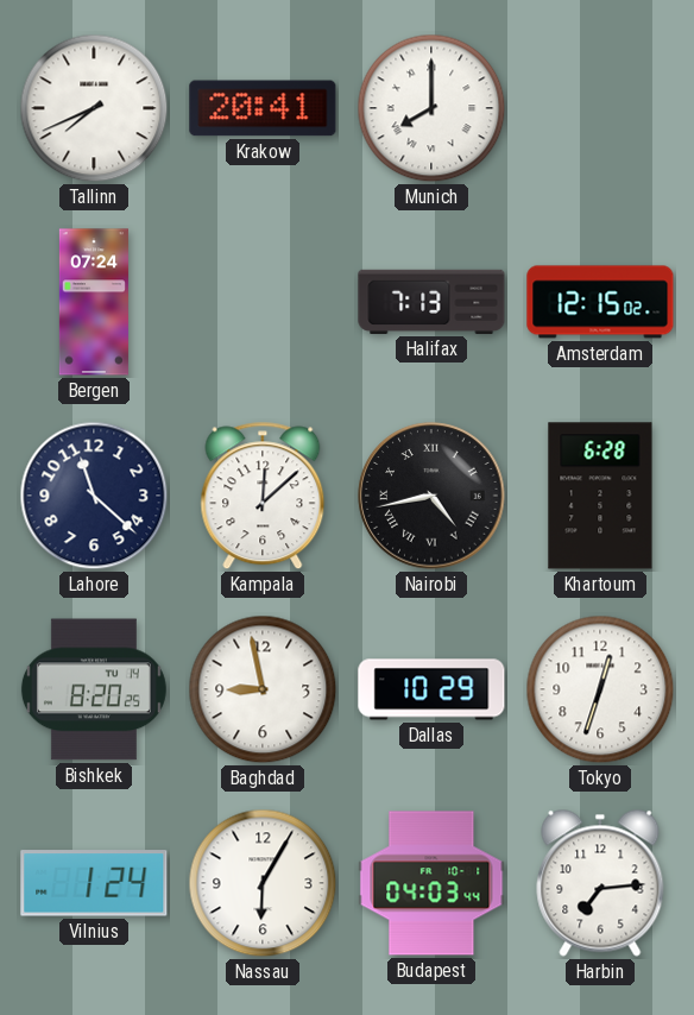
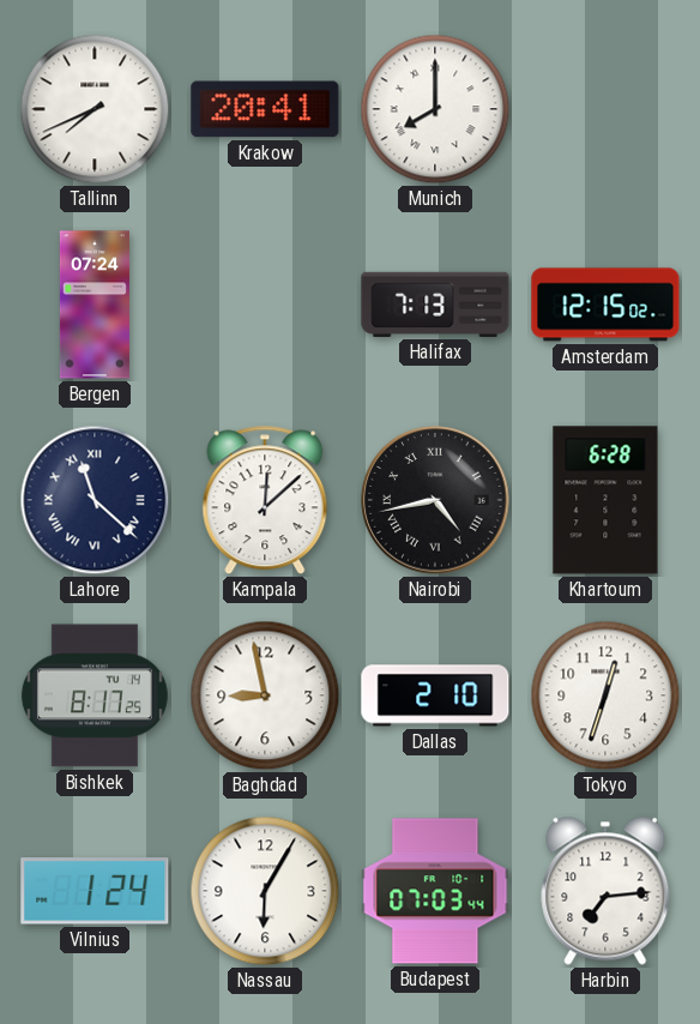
Lahore numerals: Arabic -> Roman (95, 500)
Bishkek: 8:20 -> 8:17 (95, 695)
Dallas: 10:29 -> 2:10 (435, 695)
Budapest: 04:03 -> 07:03 (435, 891)
